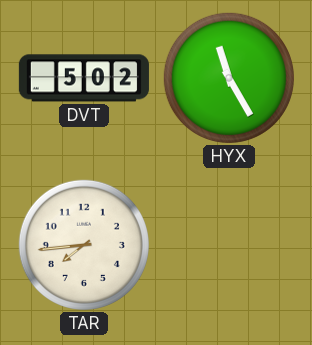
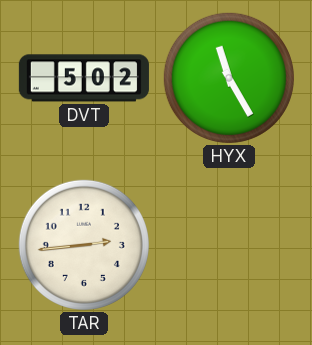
TAR: 7:44 -> 2:44 (84, 245)
